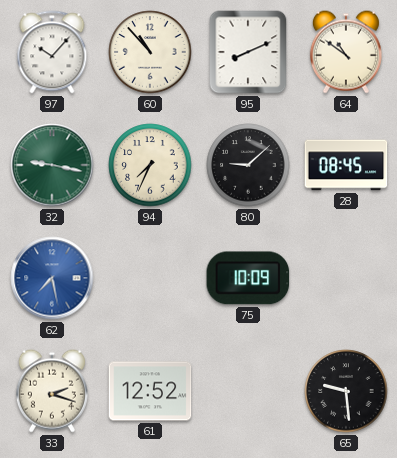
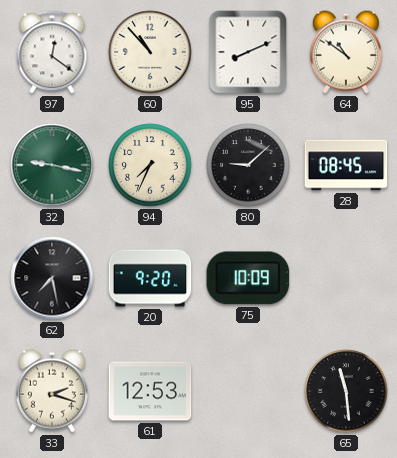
97: 10:07 -> 12:21 (52, 52)
62 dial: blue -> black (52, 278)
20: none -> 9:20 (150, 278)
61: 12:52 -> 12:53 (150, 391)
65: 9:29 -> 11:29 (346, 391)
